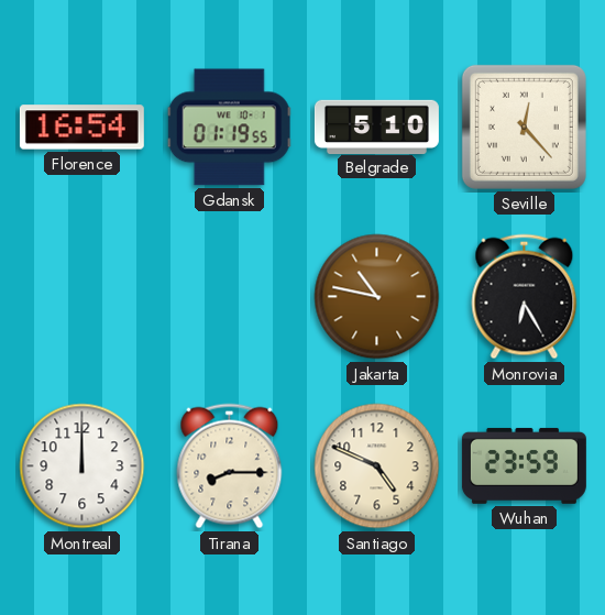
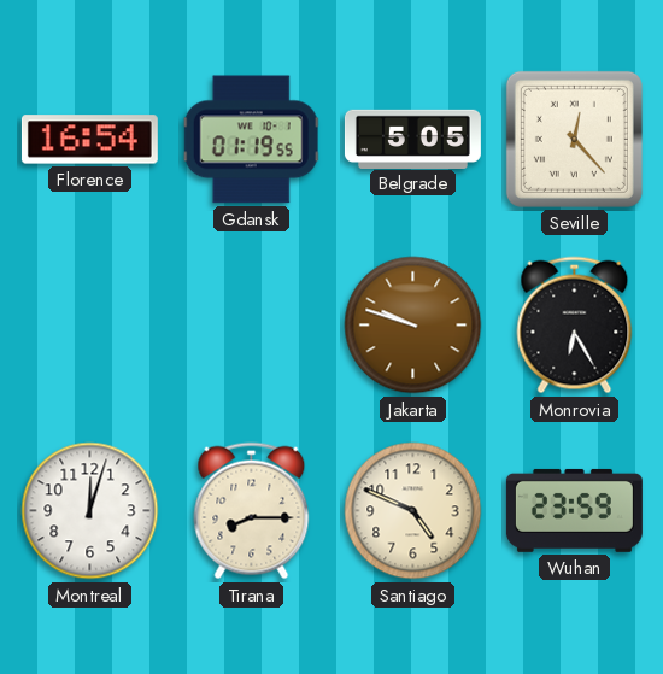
Belgrade: 5:10 -> 5:05 (412, 139)
Jakarta: 10:47 -> 9:48 (413, 326)
Montreal: 12:00 -> 12:03 (90, 511)
